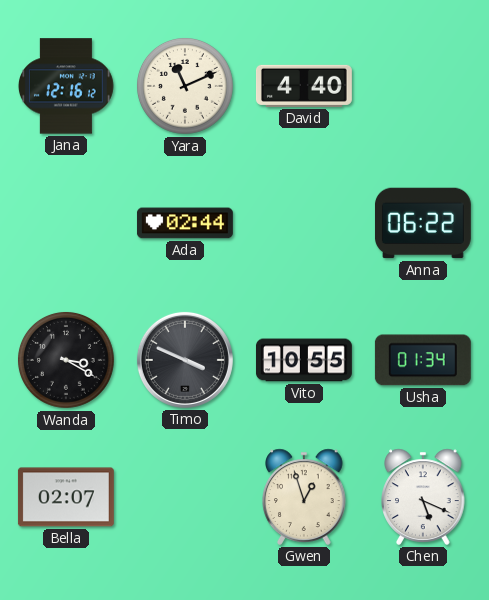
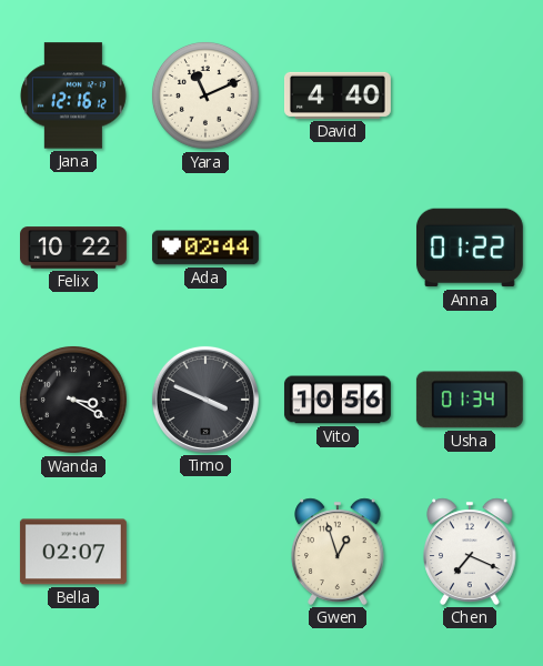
Felix: none -> 10:22 (74, 248)
Anna: 06:22 -> 01:22 (470, 248)
Vito: 10:55 -> 10:56 (338, 400)
Chen: 5:19 -> 7:19 (470, 552)
